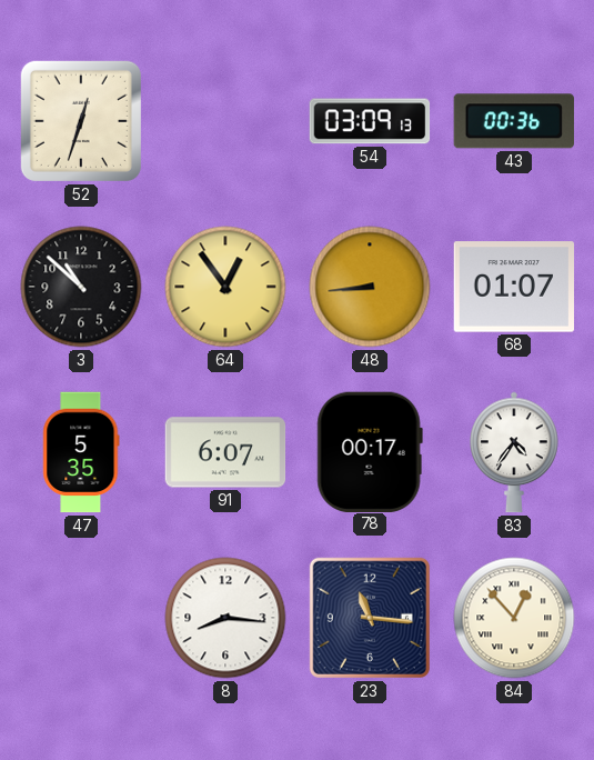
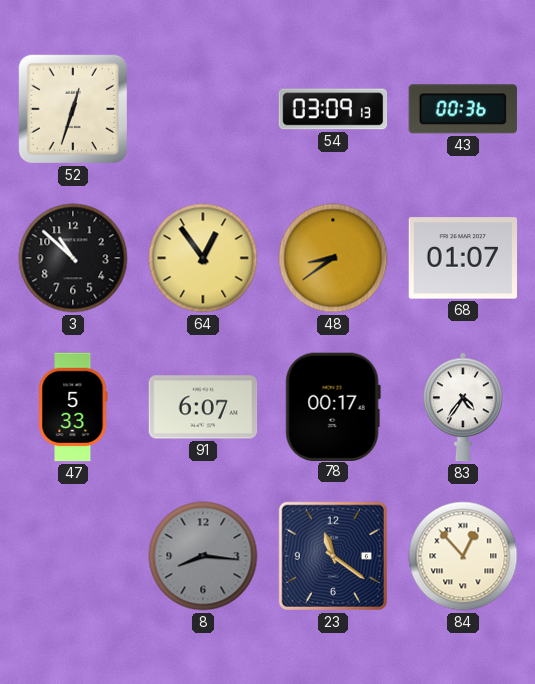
48: 8:44 -> 8:39 (333, 258)
47: 5:35 -> 5:33 (73, 407)
8 dial: white -> grey (203, 556)
23: 11:16 -> 11:21 (333, 556)
